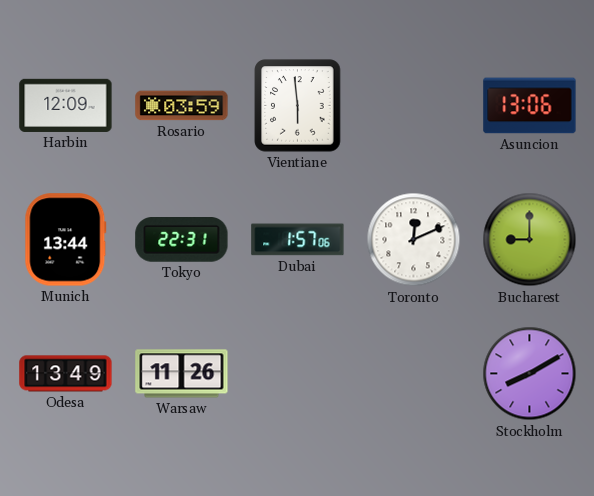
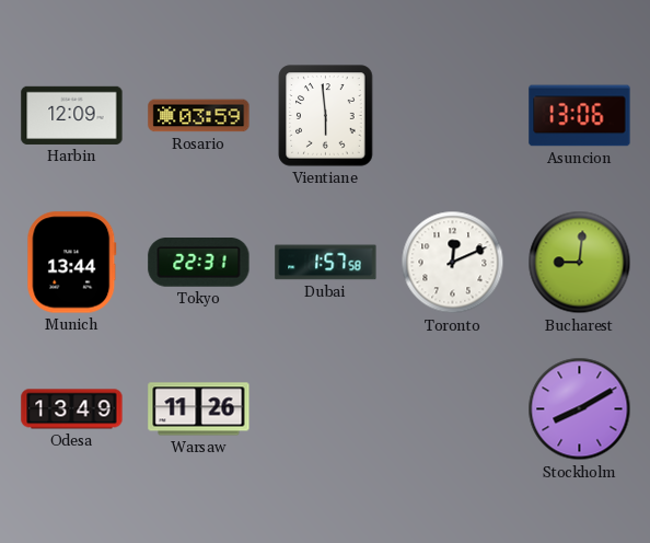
Dubai: 1:57:06 -> 1:57:58 (326, 263)
Bucharest: 9:00 -> 9:01 (580, 263)
